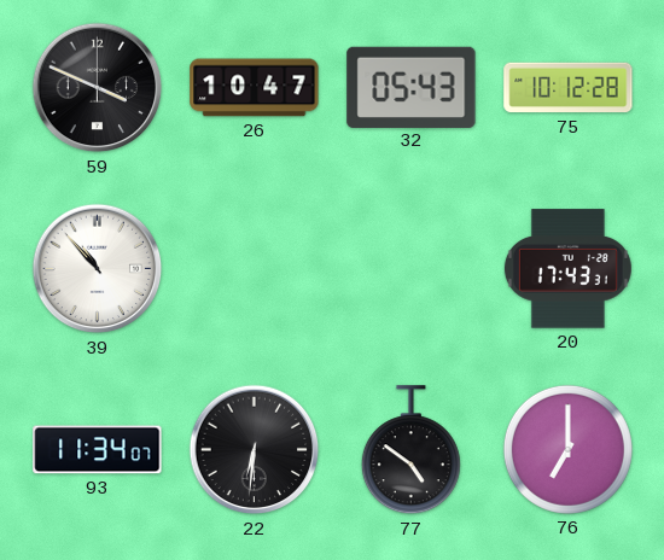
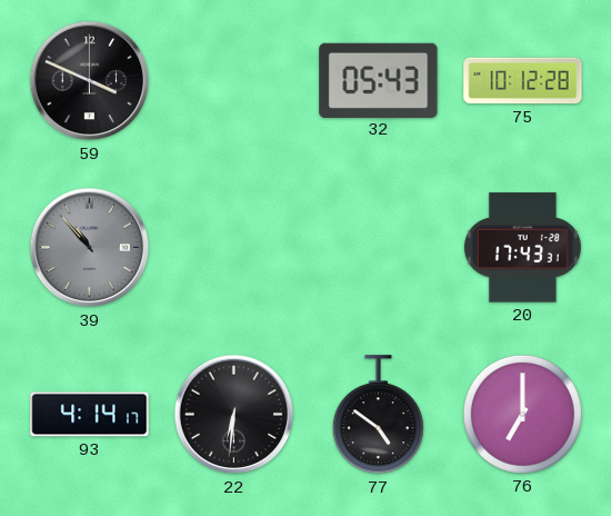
26: 10:47 -> none (255, 88)
39 dial: white -> grey (90, 248)
93: 11:34 -> 4:14 (90, 415)
